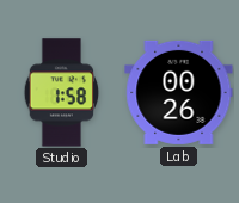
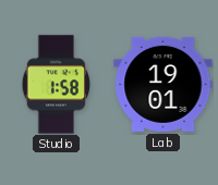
Lab: 00:26 -> 19:01 (163, 84)
